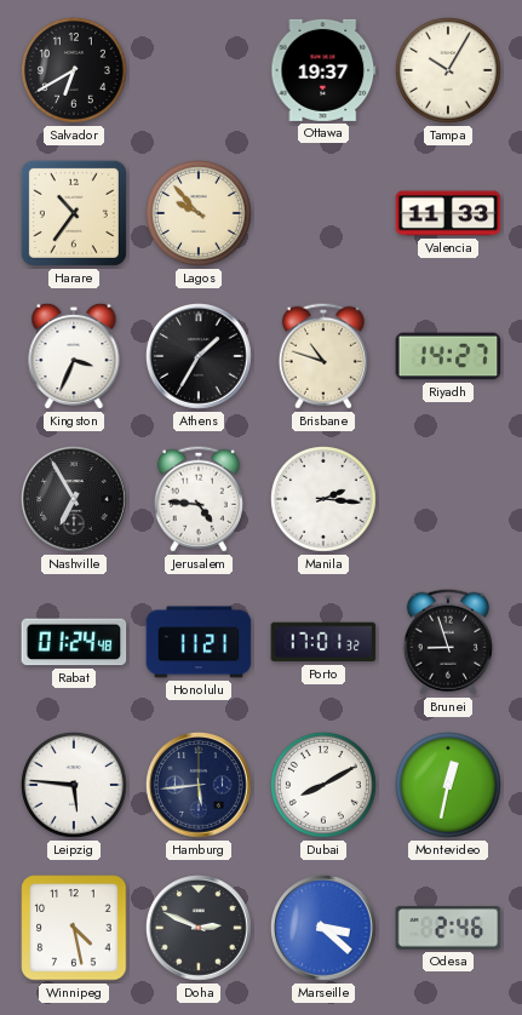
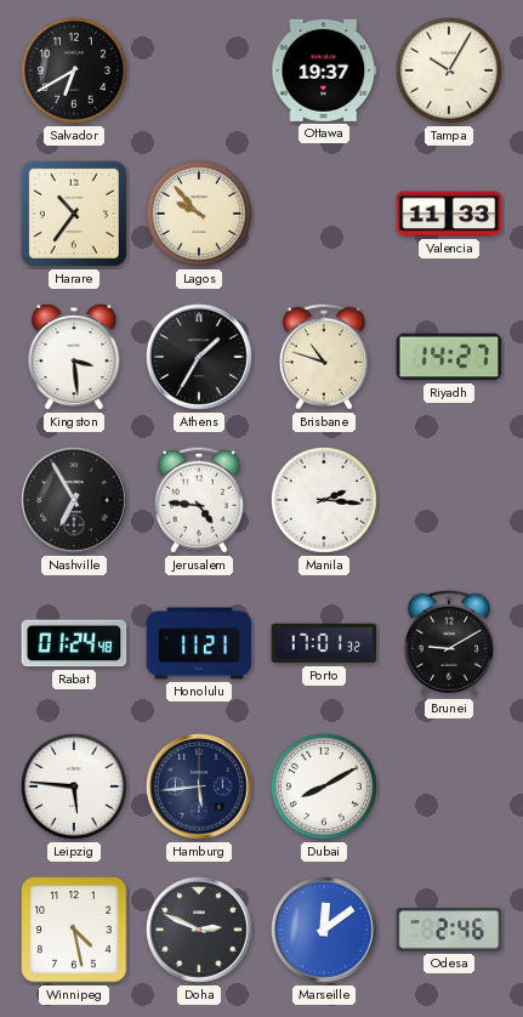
Kingston: 3:34 -> 3:29 (74, 357)
Brunei: 8:57 -> 9:10 (449, 643)
Montevideo: 12:32 -> none (449, 786)
Marseille: 3:22 -> 12:09 (325, 931)
